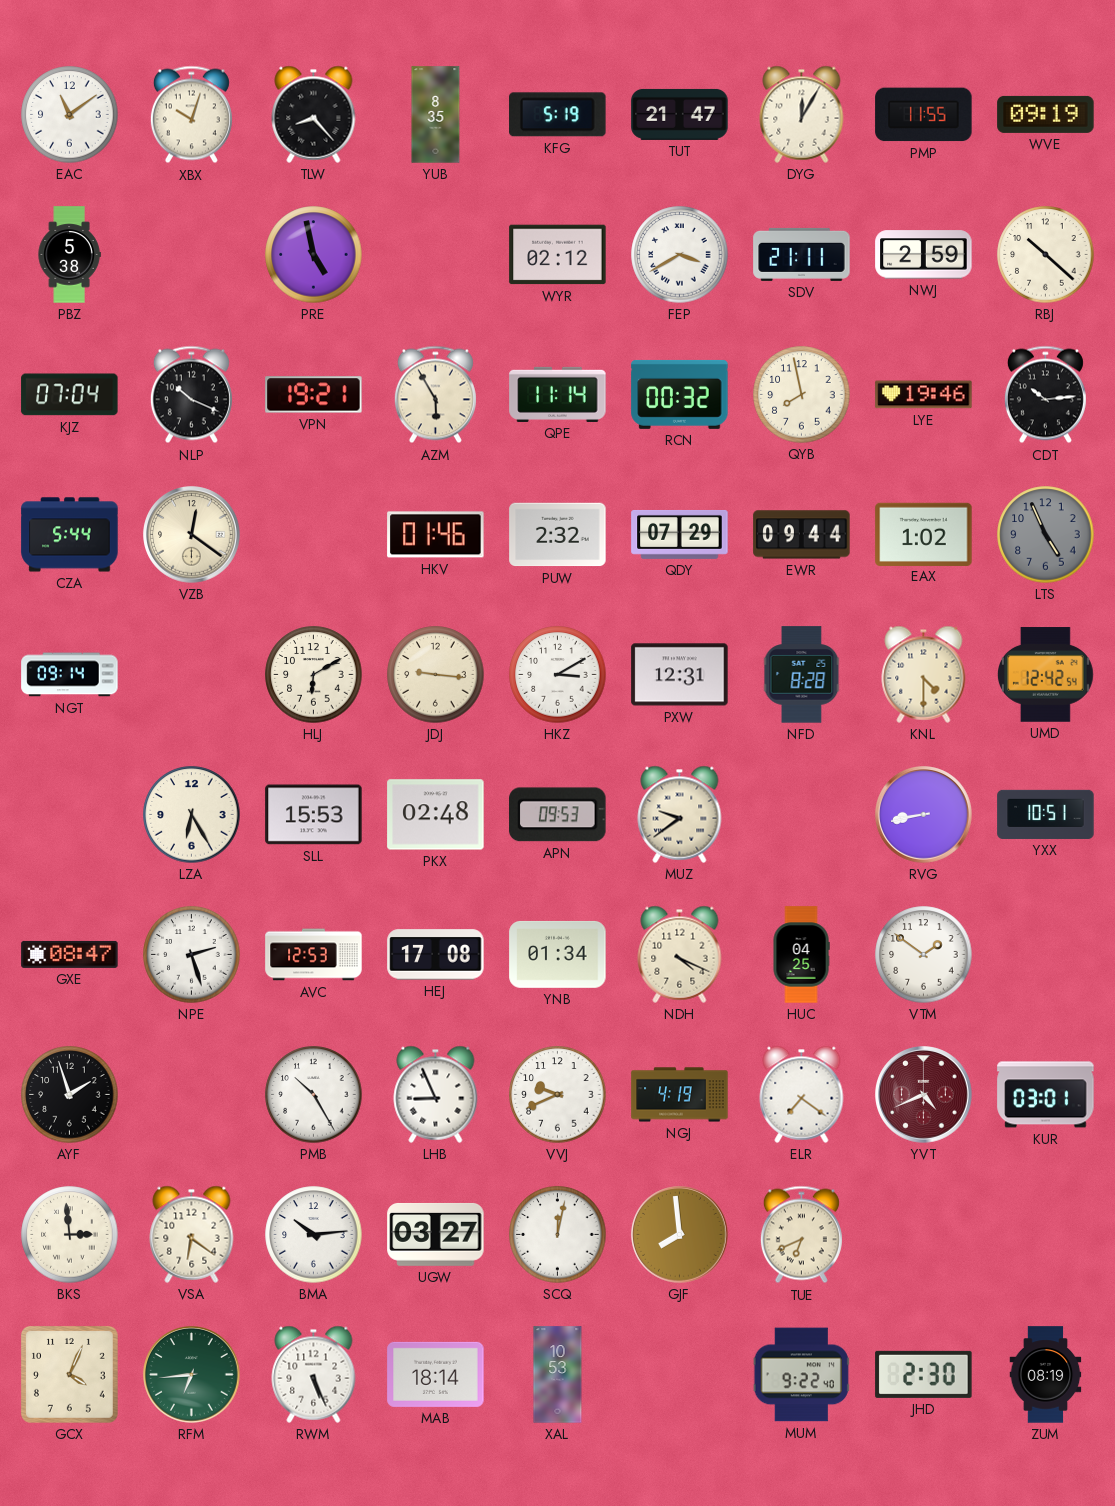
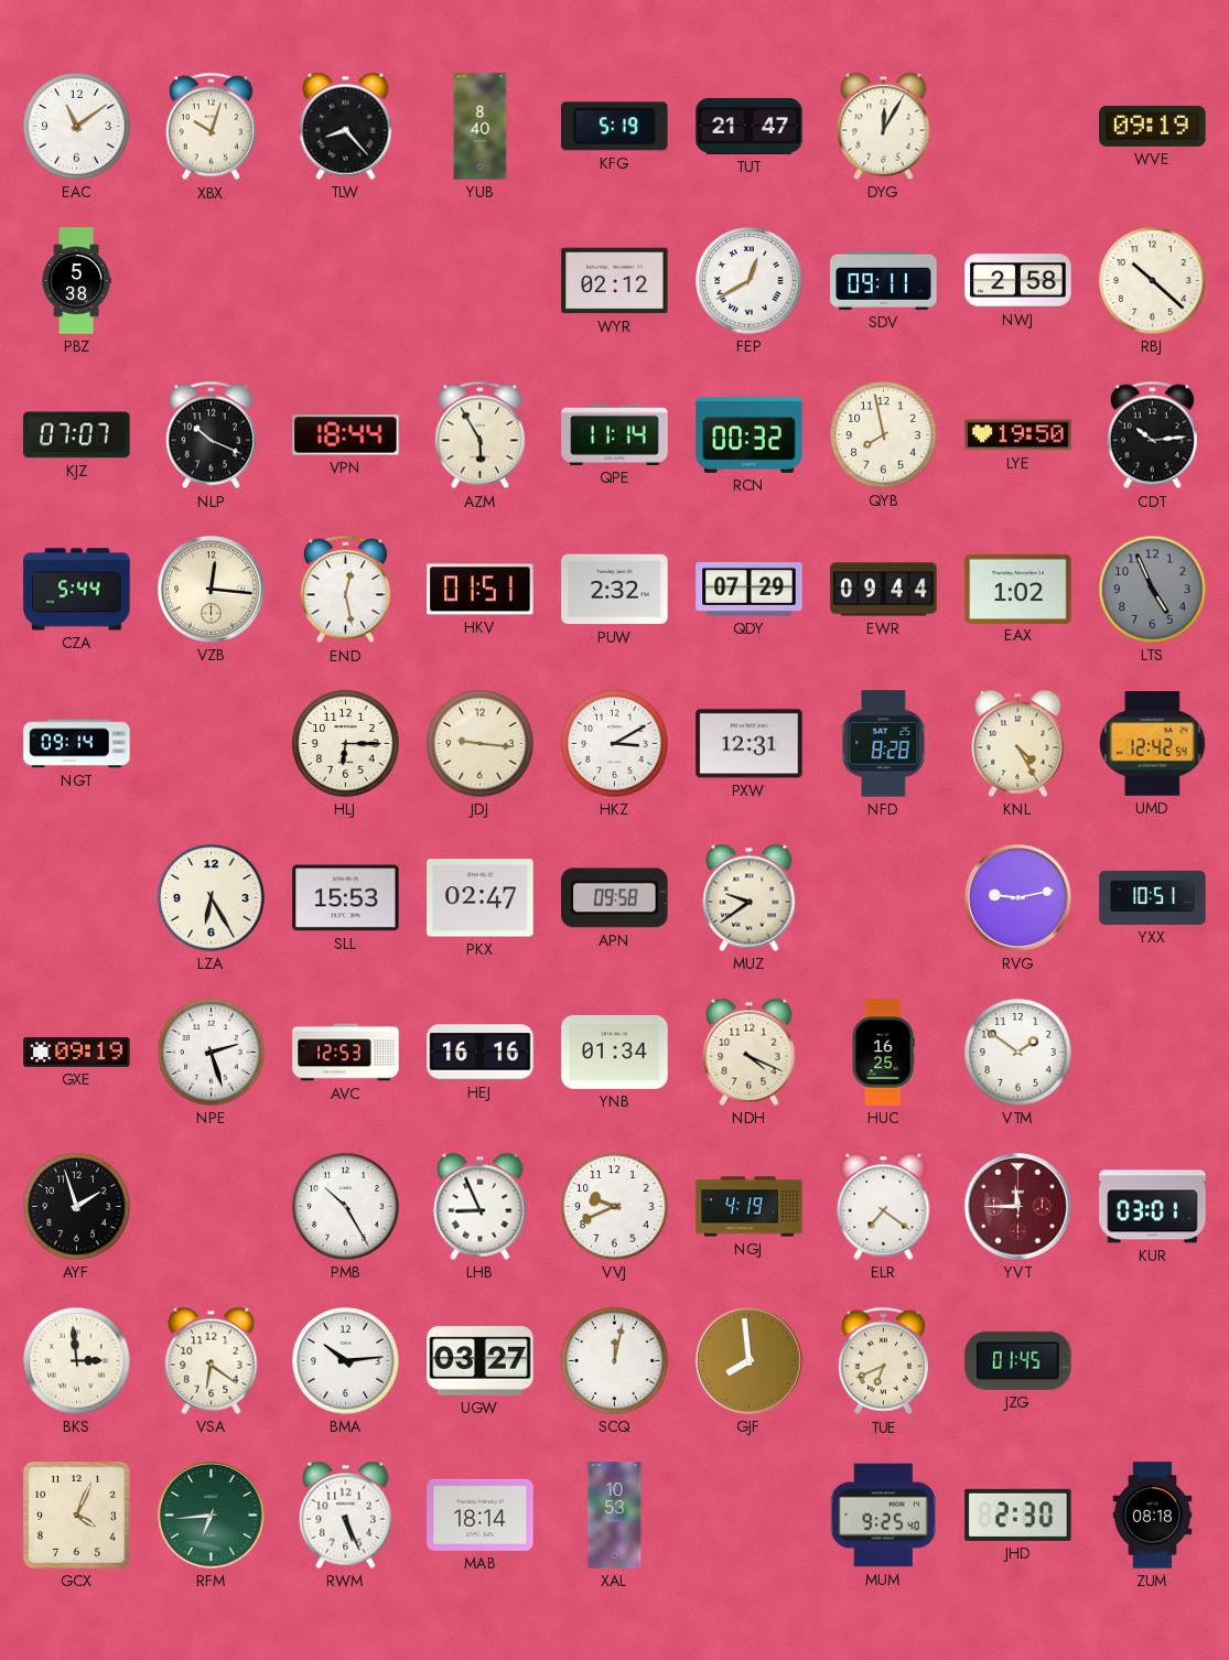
YUB: 8:35 -> 8:40 (481, 127)
PMP: 11:55 -> none (924, 115)
PRE: 4:58 -> none (314, 255)
FEP: 3:40 -> 12:40 (750, 281)
SDV: 21:11 -> 09:11 (884, 280)
NWJ: 2:59 -> 2:58 (1018, 281)
KJZ: 07:04 -> 07:07 (77, 435)
VPN: 19:21 -> 18:44 (346, 435)
LYE: 19:46 -> 19:50 (1018, 435)
VZB: 12:21 -> 12:16 (212, 590)
END: none -> 12:28 (345, 590)
HKV: 01:46 -> 01:51 (481, 590)
HLJ: 6:10 -> 6:15 (346, 744)
KNL: 4:30 -> 4:25 (1018, 743)
PKX: 02:48 -> 02:47 (481, 898)
APN: 09:53 -> 09:58 (615, 898)
RVG: 8:43 -> 9:13 (1018, 898)
GXE: 08:47 -> 09:19 (77, 1052)
HEJ: 17:08 -> 16:16 (481, 1053)
HUC: 04:25 -> 16:25 (883, 1053)
YVT: 4:41 -> 11:45 (1018, 1207)
JZG: none -> 01:45 (1018, 1360)
MUM: 9:22 -> 9:25 (883, 1516)
ZUM: 08:19 -> 08:18 (1153, 1516)
